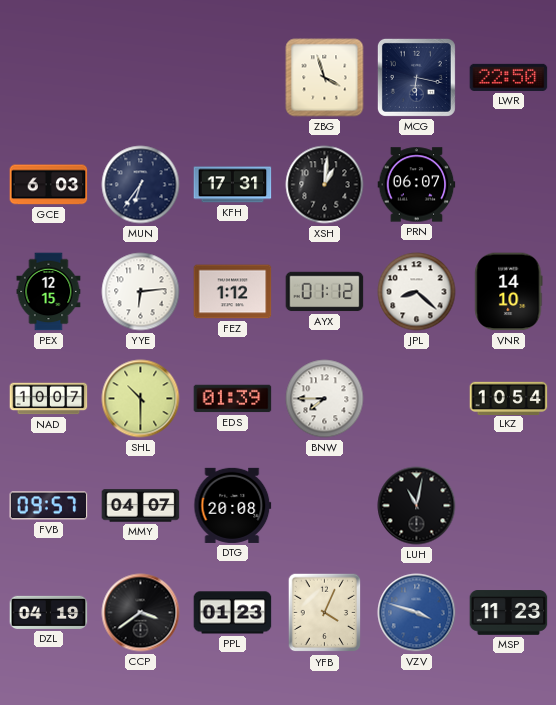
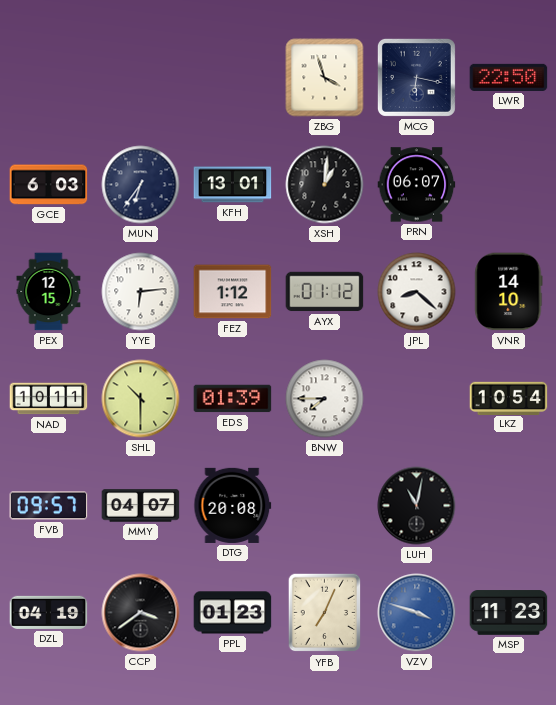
KFH: 17:31 -> 13:01 (233, 185)
NAD: 10:07 -> 10:11 (49, 399)
YFB: 4:04 -> 7:04 (325, 613)
